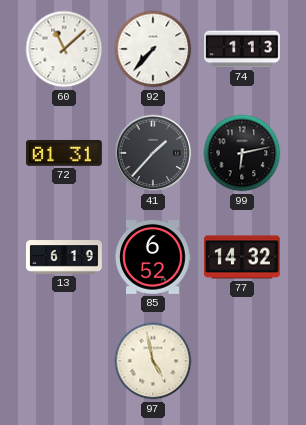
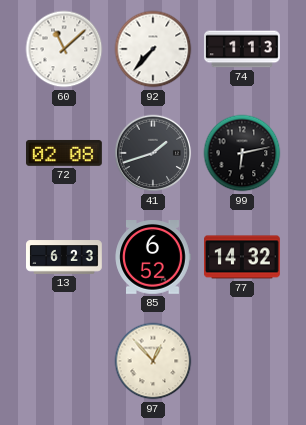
72: 01:31 -> 02:08 (65, 153)
41: 1:37 -> 1:42 (153, 153)
13: 6:19 -> 6:23 (65, 257)
97: 4:58 -> 12:53 (153, 361)
